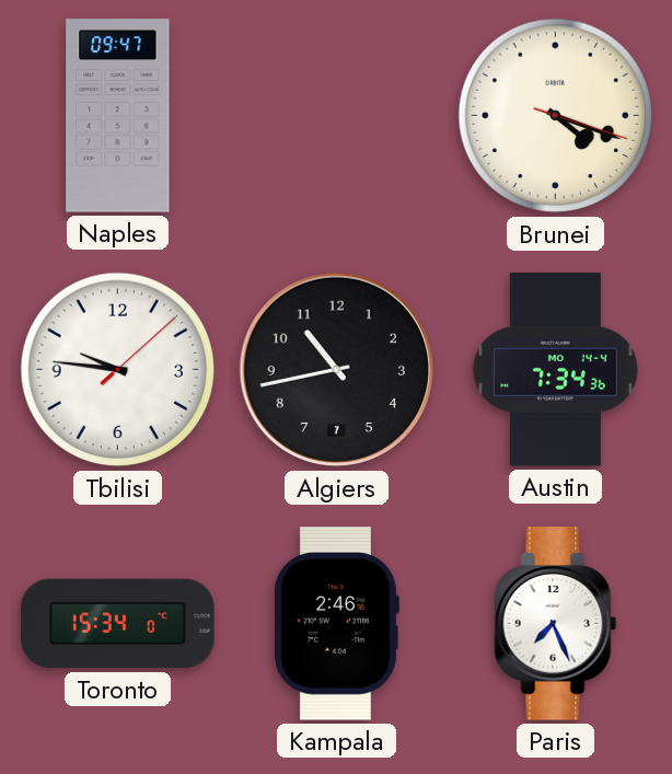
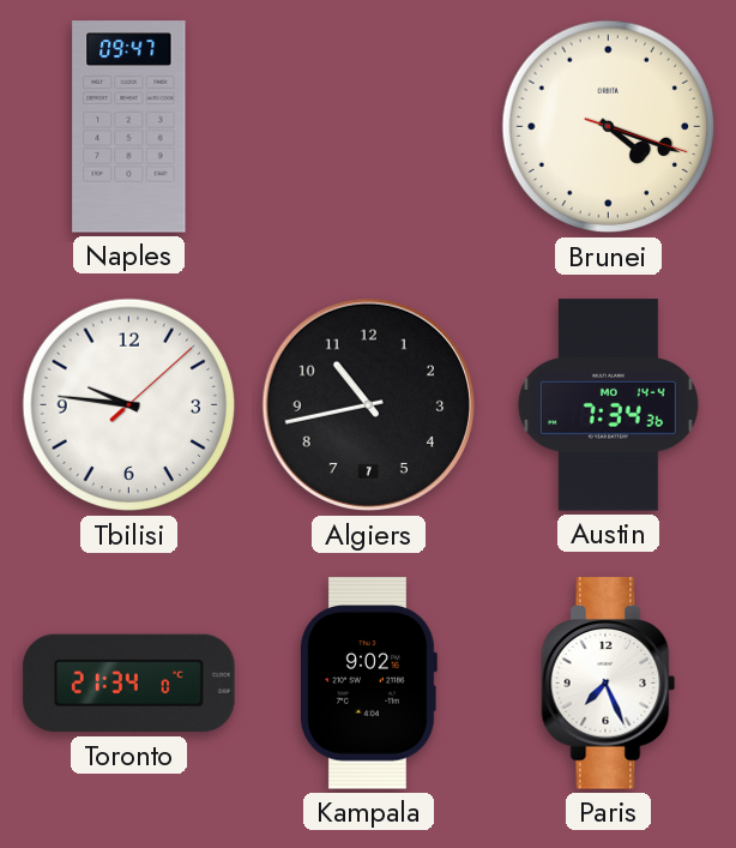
Toronto: 15:34 -> 21:34 (129, 684)
Kampala: 2:46 -> 9:02 (368, 684)
